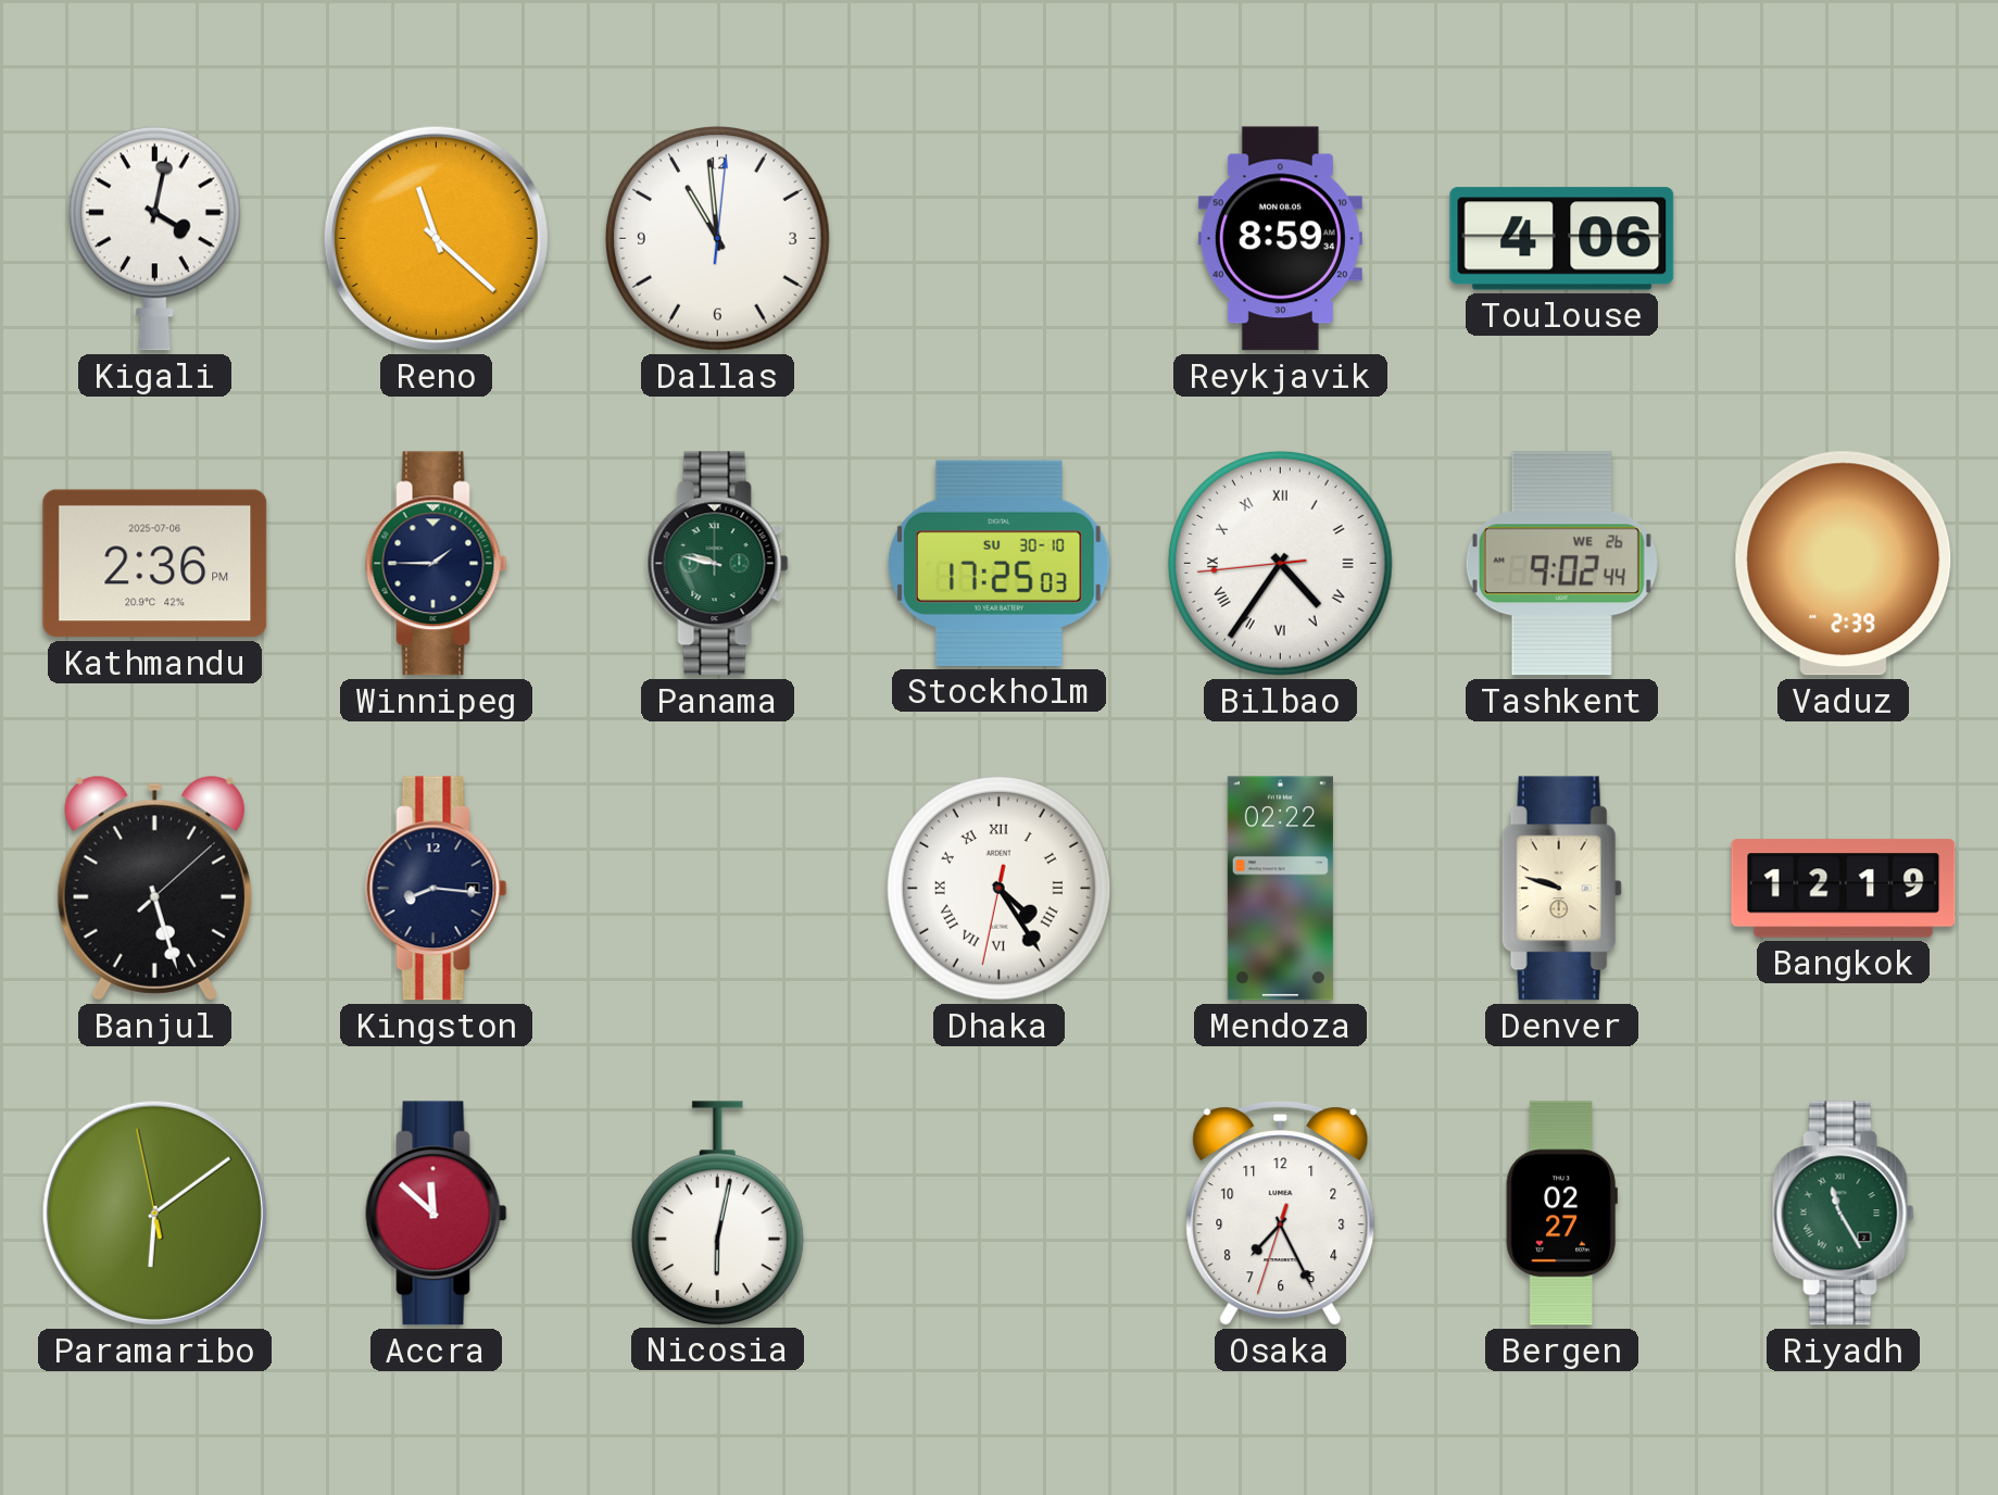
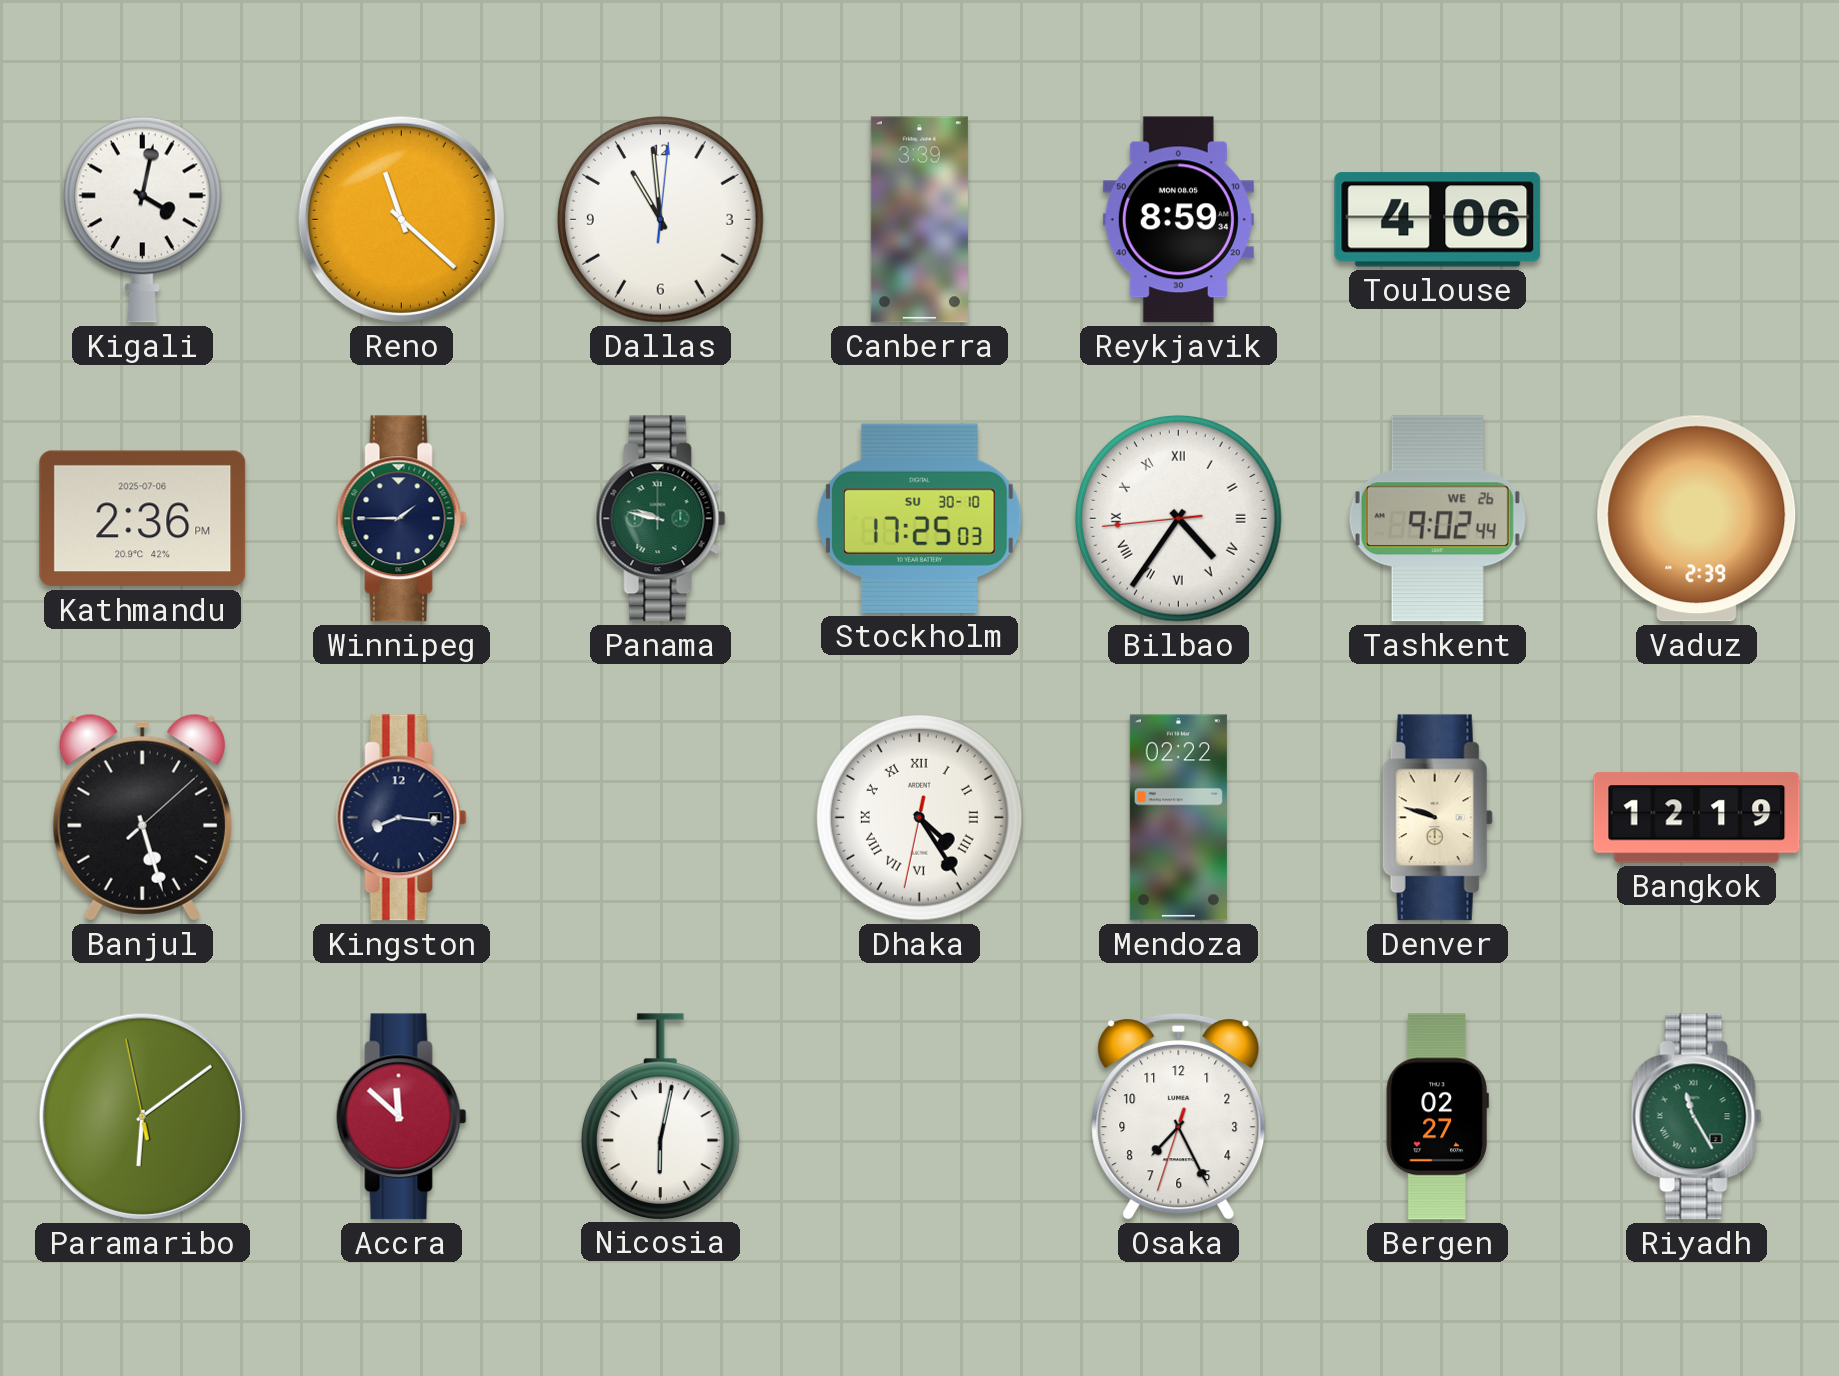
Canberra: none -> 3:39 (919, 220)
